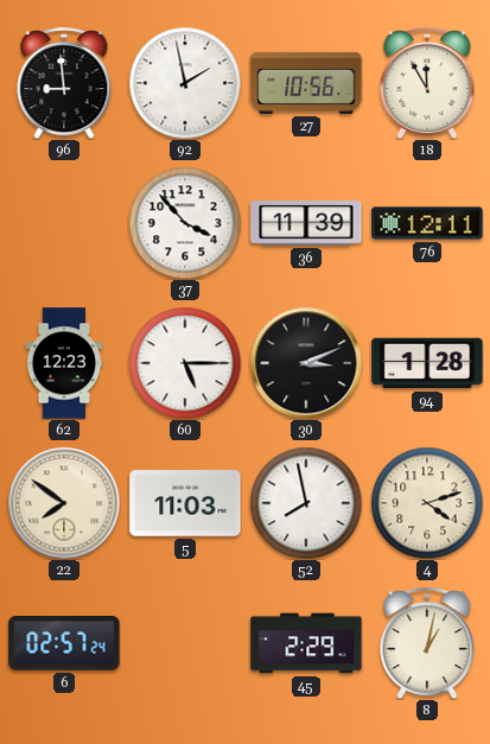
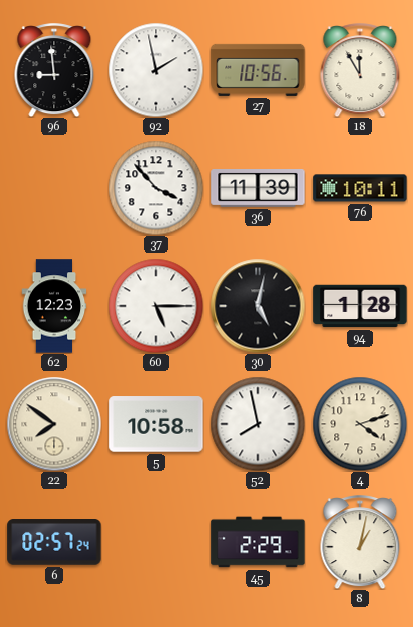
76: 12:11 -> 10:11 (360, 188)
30: 3:11 -> 5:02 (258, 306)
5: 11:03 -> 10:58 (156, 424)
